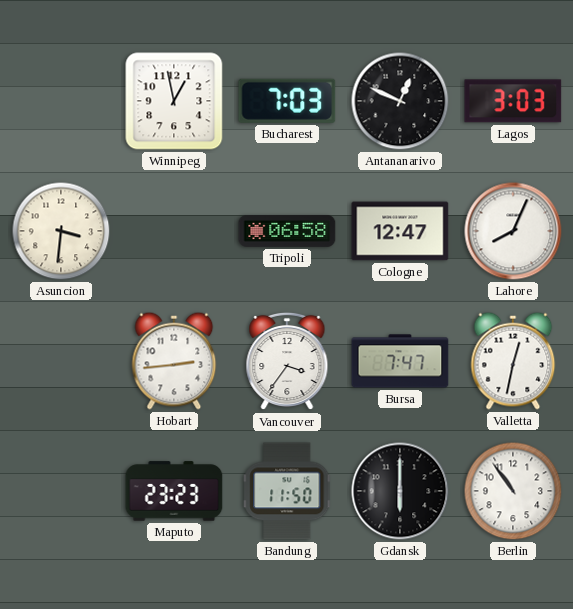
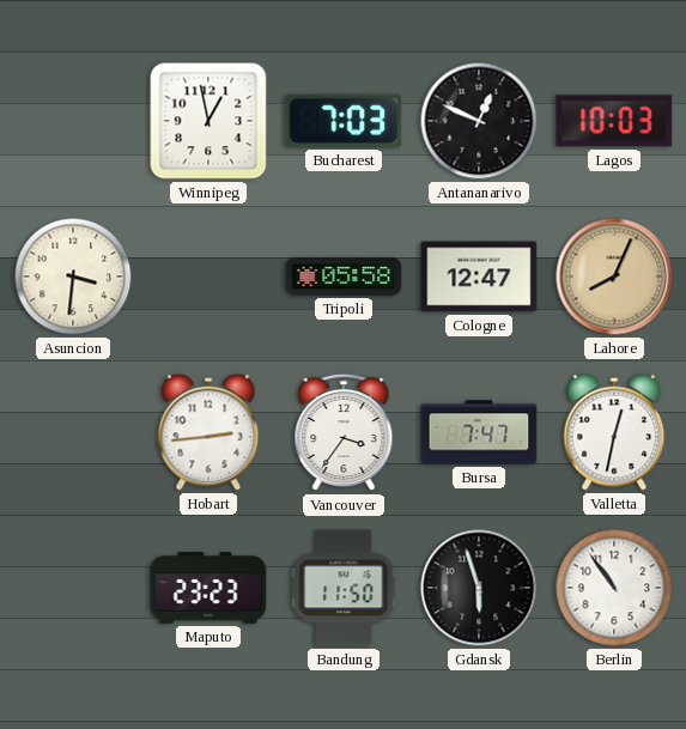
Lagos: 3:03 -> 10:03 (614, 121)
Tripoli: 06:58 -> 05:58 (344, 277)
Lahore dial: white -> champagne (614, 277)
Gdansk: 6:00 -> 5:57 (479, 588)
